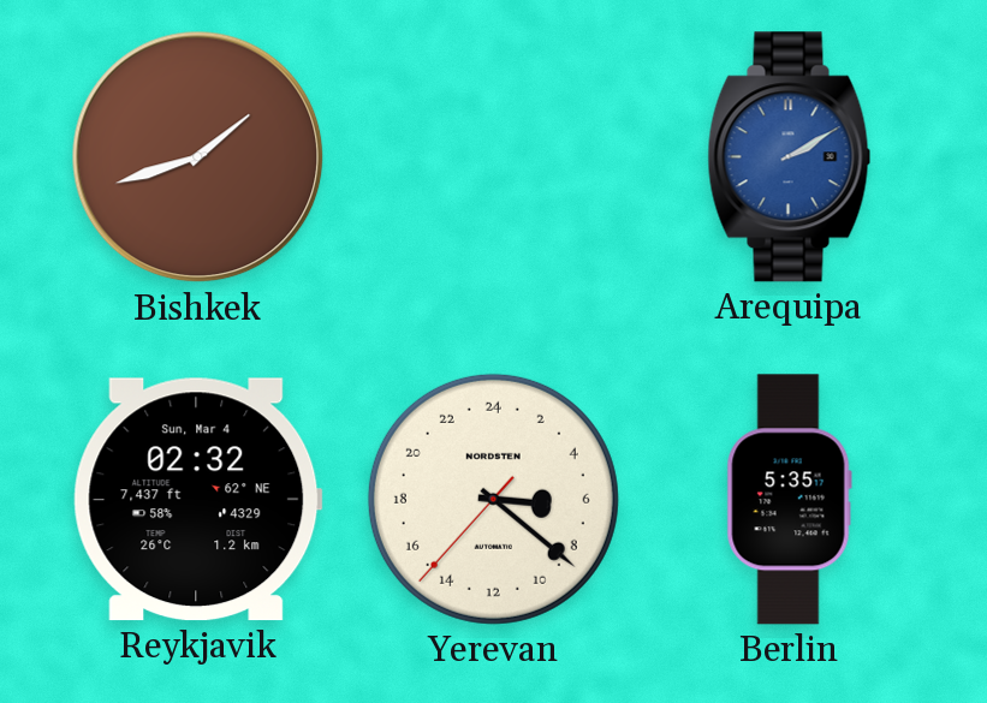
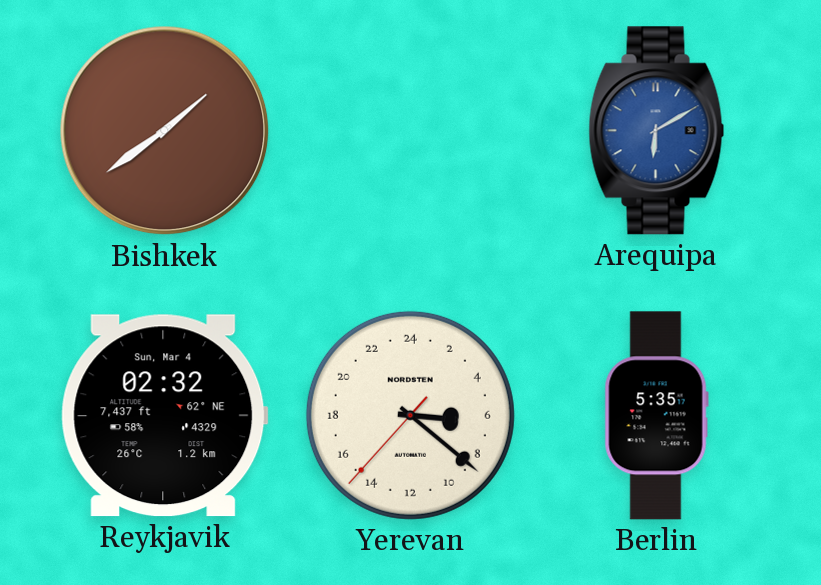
Bishkek: 1:42 -> 1:39 (165, 131)
Arequipa: 2:10 -> 6:10 (657, 131)
